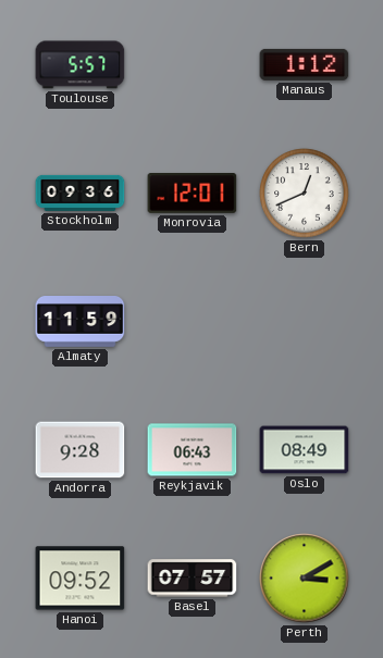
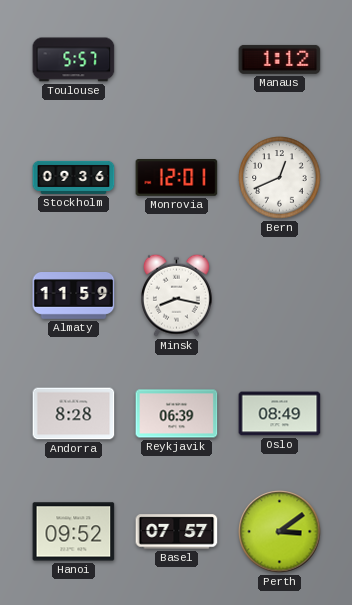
Minsk: none -> 8:17 (176, 295)
Andorra: 9:28 -> 8:28 (74, 414)
Reykjavik: 06:43 -> 06:39 (177, 414)
Perth: 3:10 -> 3:09 (280, 532)
